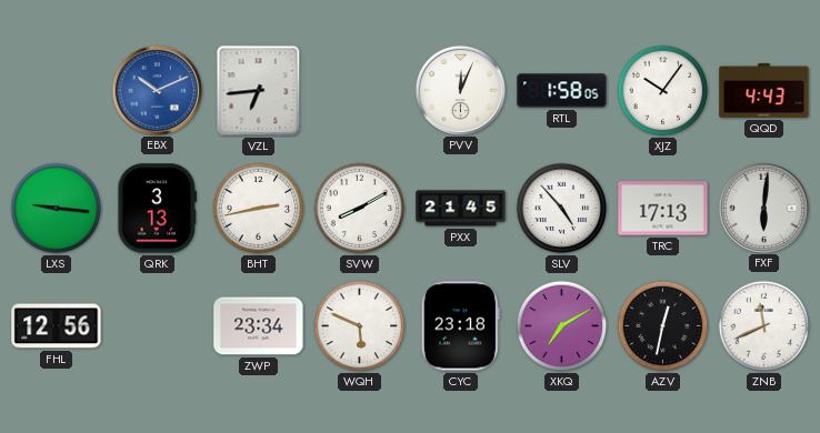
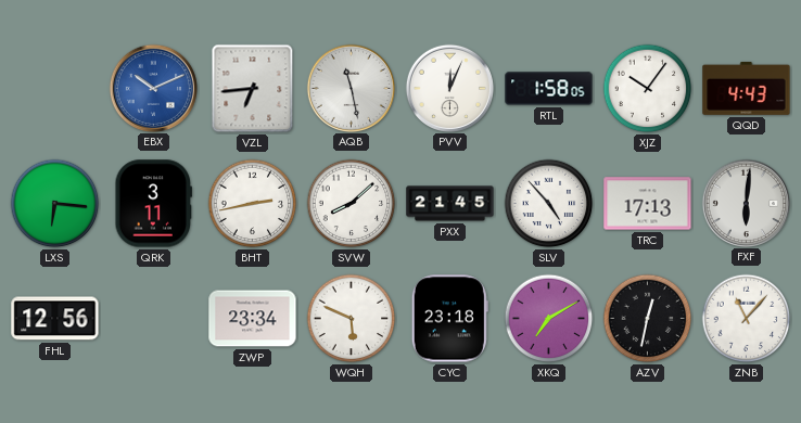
AQB: none -> 11:28 (351, 88)
LXS: 9:16 -> 6:16 (55, 204)
QRK: 3:13 -> 3:11 (153, 204)
SVW: 8:10 -> 8:08 (352, 204)
ZNB: 11:41 -> 11:07 (747, 319)
